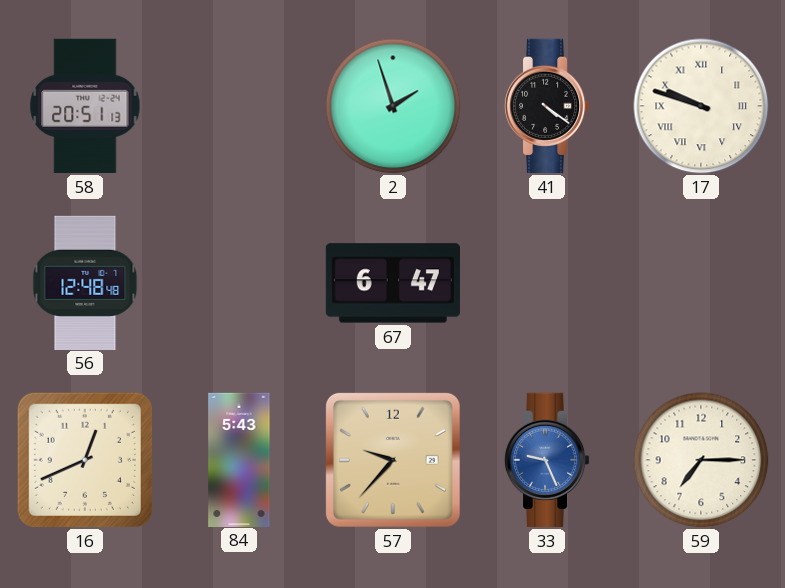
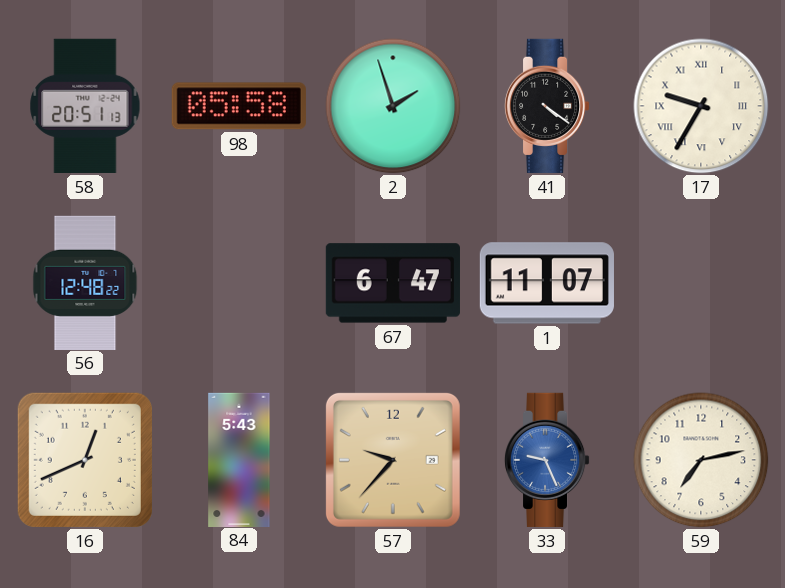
98: none -> 05:58 (239, 106)
17: 9:48 -> 9:35 (701, 106)
56: 12:48:48 -> 12:48:22 (85, 282)
1: none -> 11:07 (547, 283)
59: 7:15 -> 7:13 (701, 460)
